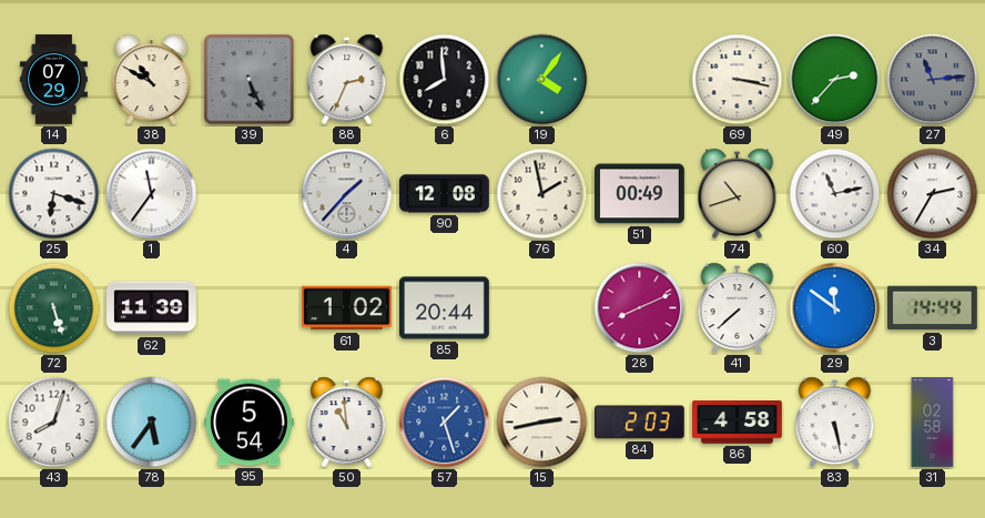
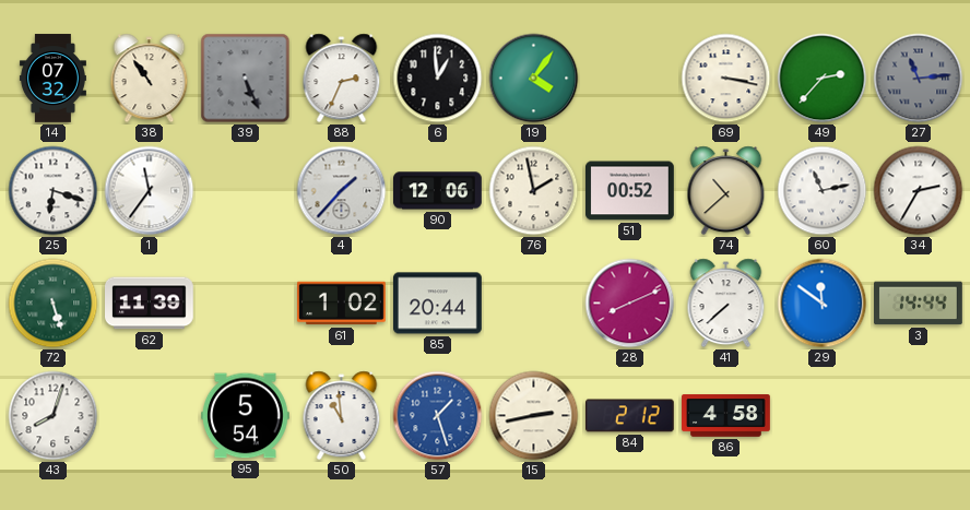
14: 07:29 -> 07:32 (52, 79)
38: 10:50 -> 10:54 (150, 79)
6: 7:59 -> 12:59 (438, 79)
90: 12:08 -> 12:06 (438, 191)
51: 00:49 -> 00:52 (630, 191)
74: 10:42 -> 10:38 (726, 191)
78: 5:36 -> none (152, 423)
84: 2:03 -> 2:12 (630, 416)
83: 5:28 -> none (835, 423)
31: 02:58 -> none (933, 423)
